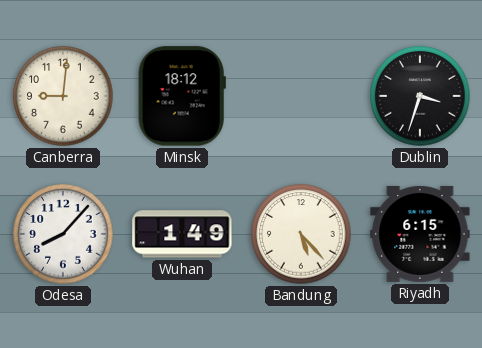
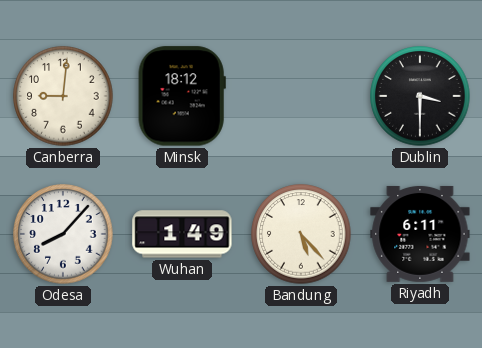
Dublin: 3:33 -> 3:30 (420, 96)
Riyadh: 6:15 -> 6:11 (420, 234)
